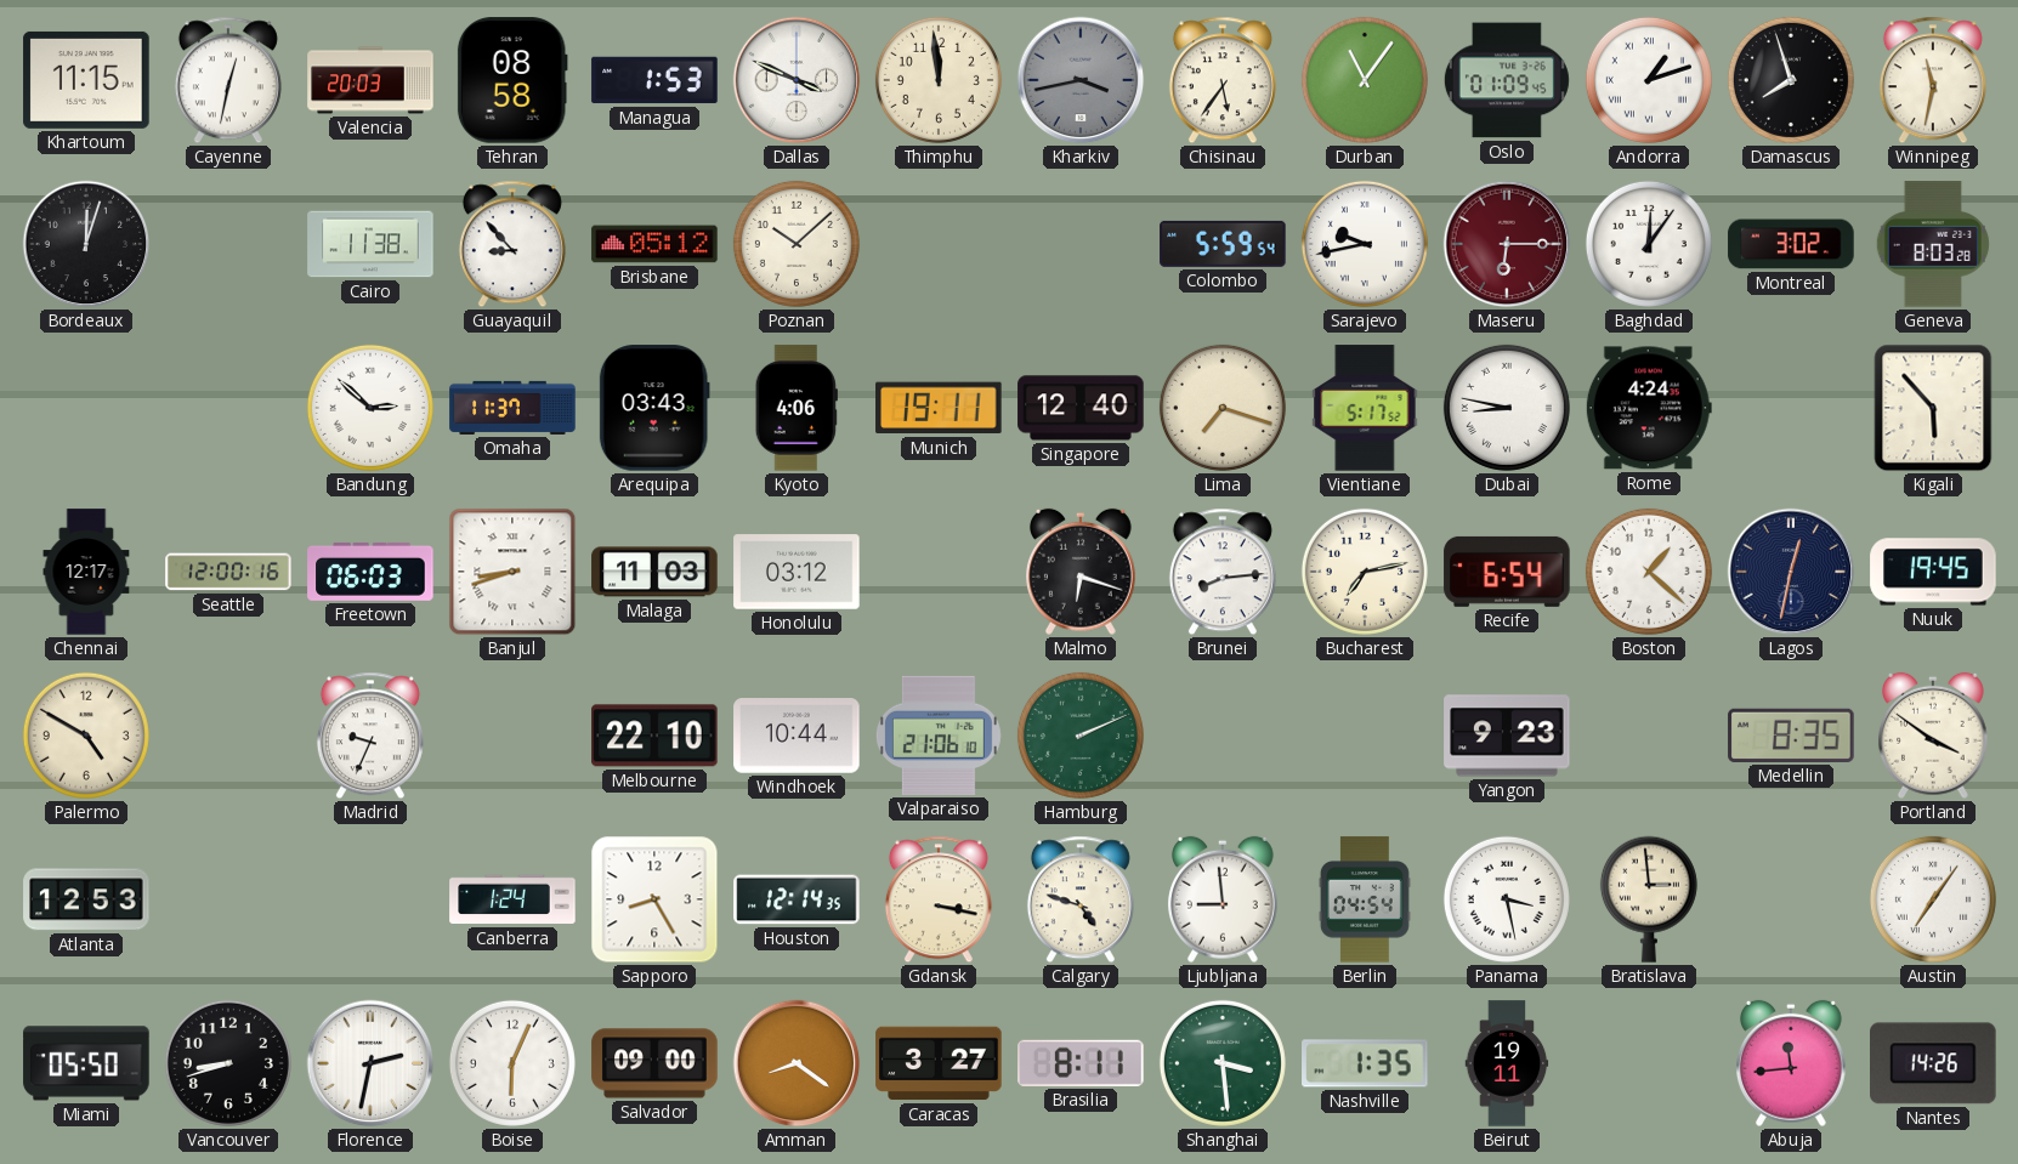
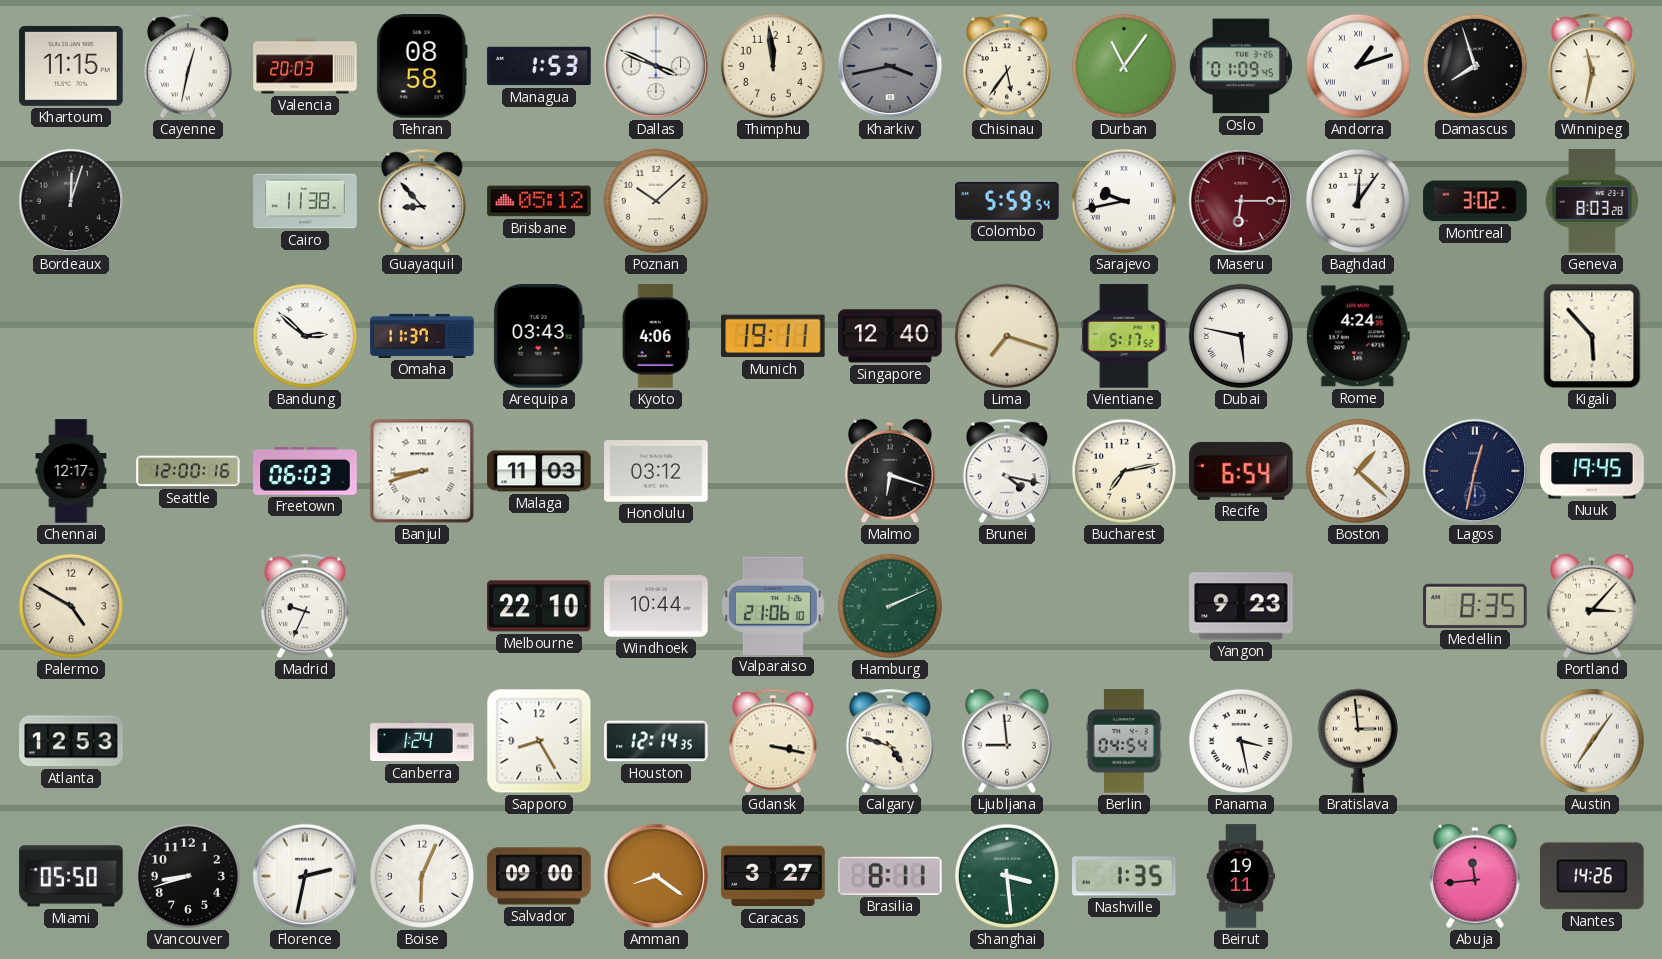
Dubai: 8:47 -> 5:47 (1241, 336)
Brunei: 8:14 -> 4:17 (1007, 471)
Portland: 3:51 -> 3:07 (1592, 606)
